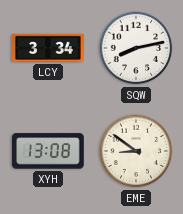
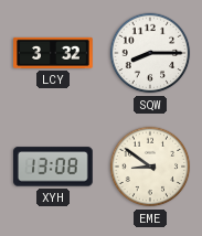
LCY: 3:34 -> 3:32 (53, 53)
SQW: 8:13 -> 8:15 (150, 53)
